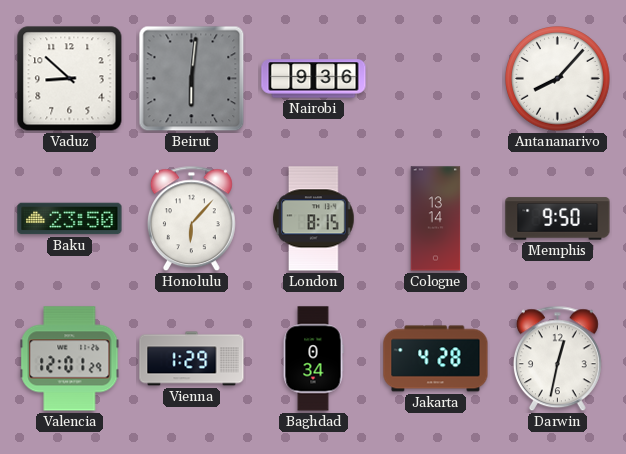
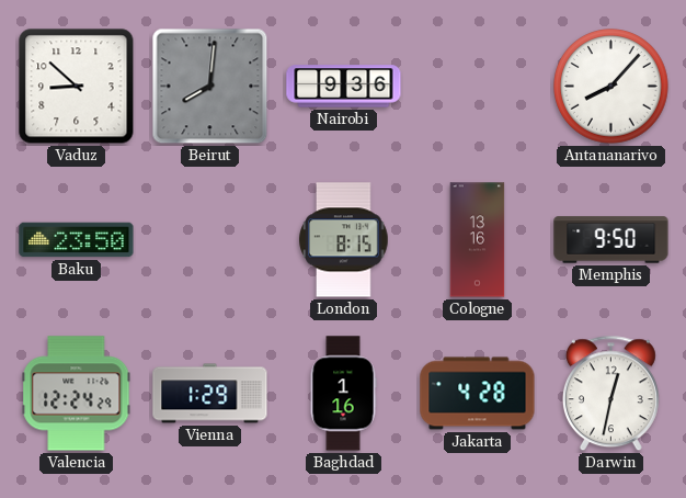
Beirut: 6:01 -> 8:01 (210, 87)
Honolulu: 6:07 -> none (191, 219)
Cologne: 13:14 -> 13:16 (478, 240)
Valencia: 12:01 -> 12:24 (77, 394)
Baghdad: 0:34 -> 1:16 (343, 394)
